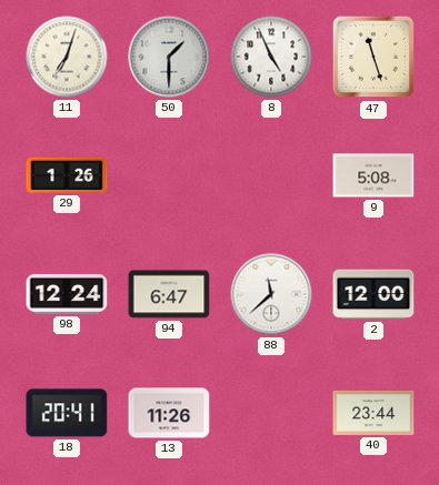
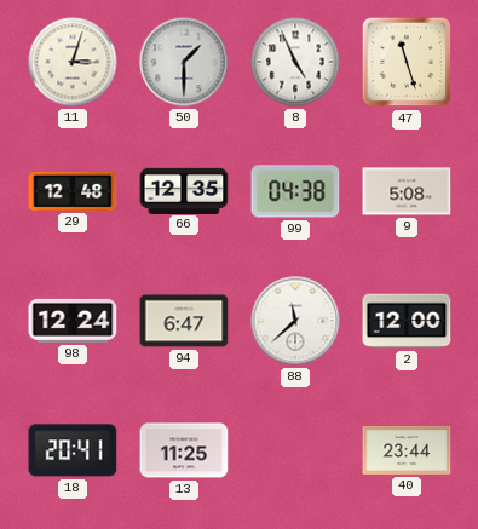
11: 7:03 -> 3:03 (73, 62)
29: 1:26 -> 12:48 (73, 191)
66: none -> 12:35 (184, 190)
99: none -> 04:38 (295, 191)
13: 11:26 -> 11:25 (184, 450)
